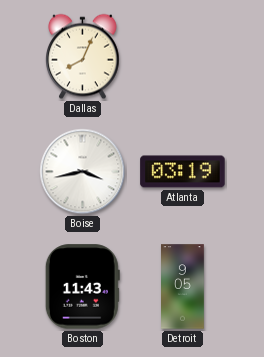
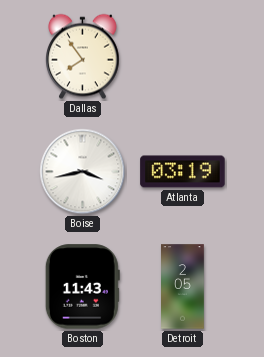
Dallas: 8:04 -> 7:54 (83, 57)
Detroit: 9:05 -> 2:05 (183, 287)
